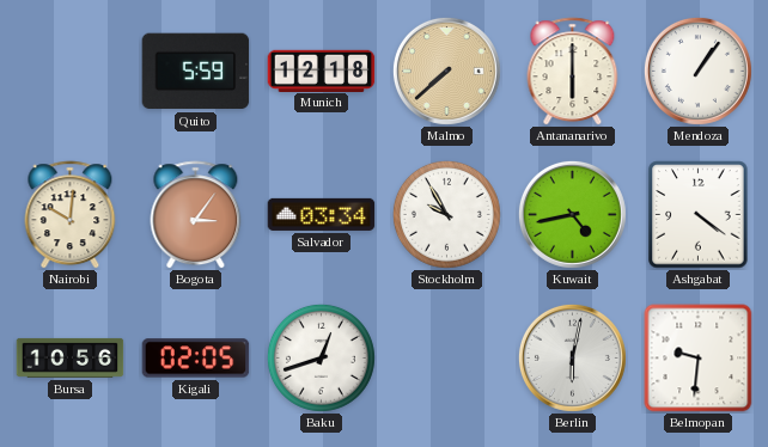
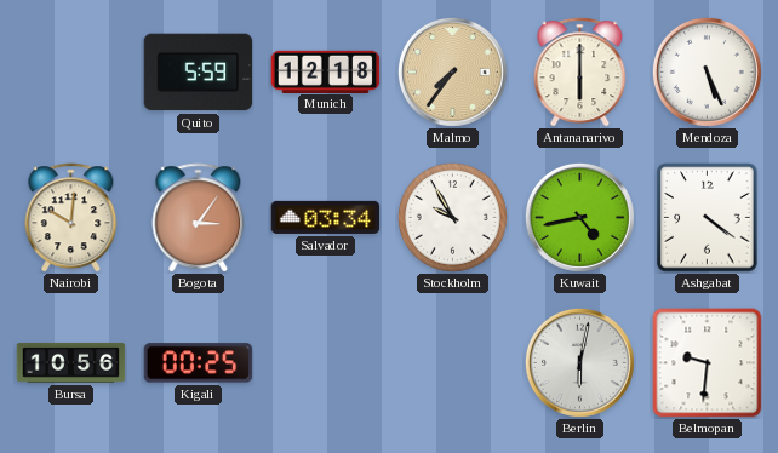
Malmo: 7:38 -> 7:36 (452, 71)
Mendoza: 1:06 -> 5:26 (707, 71)
Kigali: 02:05 -> 00:25 (199, 363)
Baku: 12:42 -> none (321, 357)
